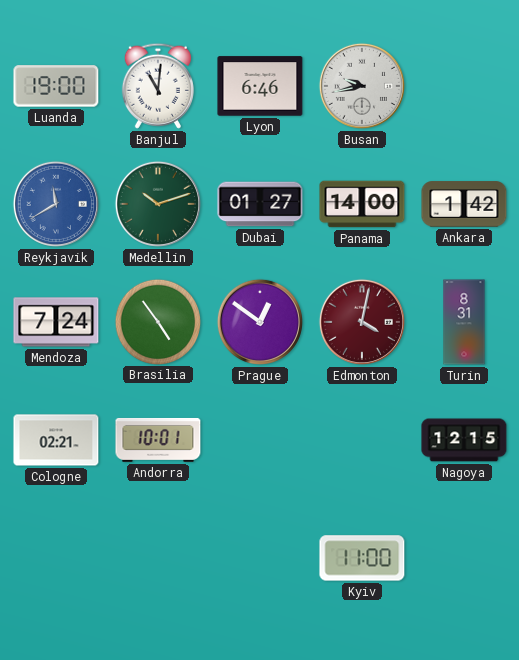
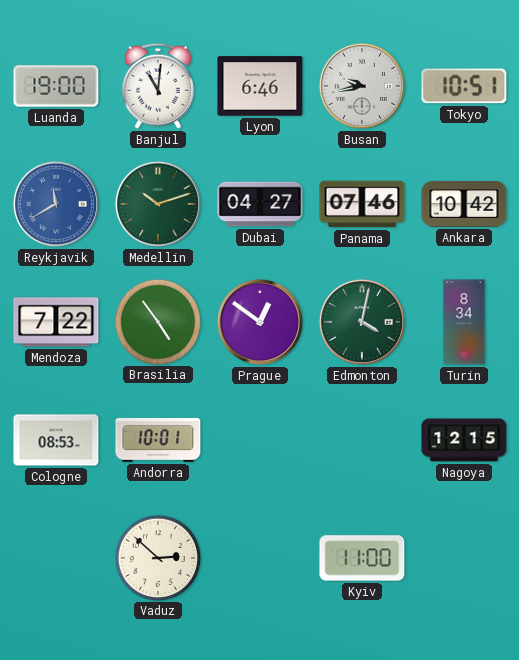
Tokyo: none -> 10:51 (464, 86)
Dubai: 01:27 -> 04:27 (260, 204)
Panama: 14:00 -> 07:46 (362, 204)
Ankara: 1:42 -> 10:42 (464, 204)
Mendoza: 7:24 -> 7:22 (56, 322)
Edmonton dial: burgundy -> green (362, 322)
Turin: 8:31 -> 8:34 (464, 322)
Cologne: 02:21 -> 08:53 (56, 440)
Vaduz: none -> 2:52 (157, 557)
